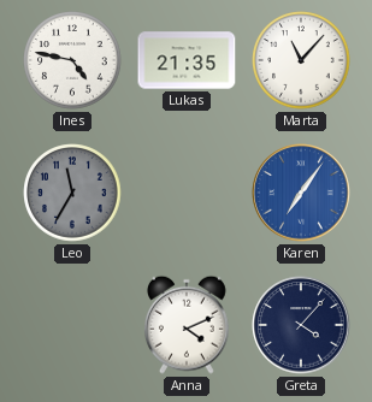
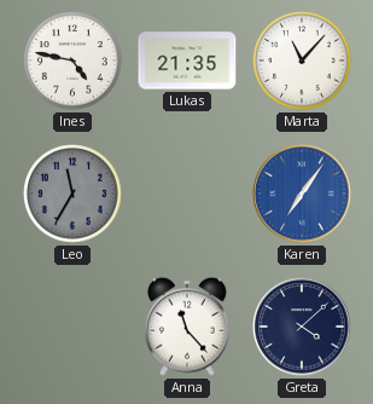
Anna: 4:11 -> 11:23 (187, 327)
Greta: 4:07 -> 4:08 (302, 327)
